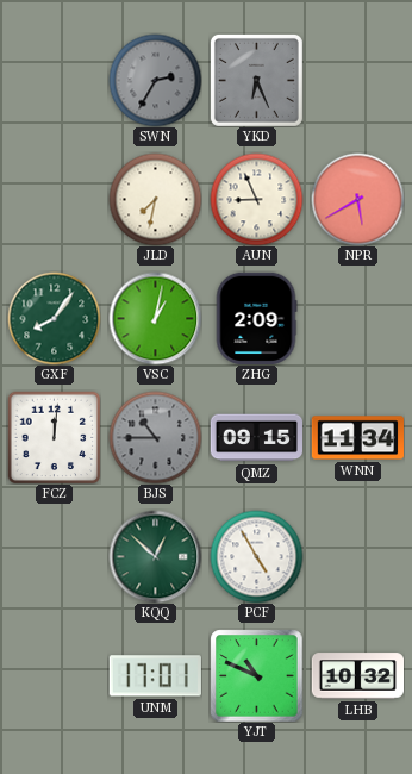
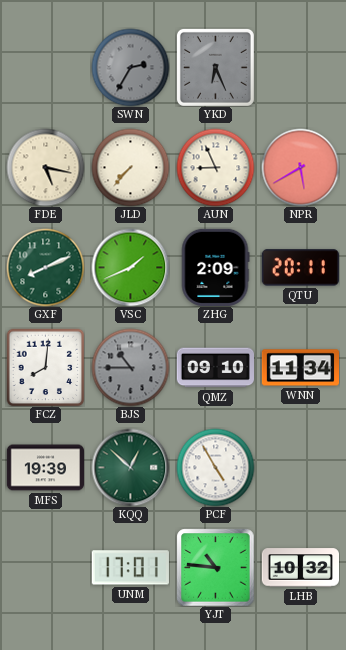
FDE: none -> 5:17 (45, 167)
JLD: 7:32 -> 7:37 (130, 167)
GXF: 8:06 -> 8:11 (45, 267)
VSC: 1:02 -> 1:41 (130, 267)
QTU: none -> 20:11 (300, 268)
FCZ: 12:01 -> 8:01 (45, 367)
QMZ: 09:15 -> 09:10 (215, 368)
MFS: none -> 19:39 (45, 468)
YJT: 10:49 -> 10:46 (215, 567)
